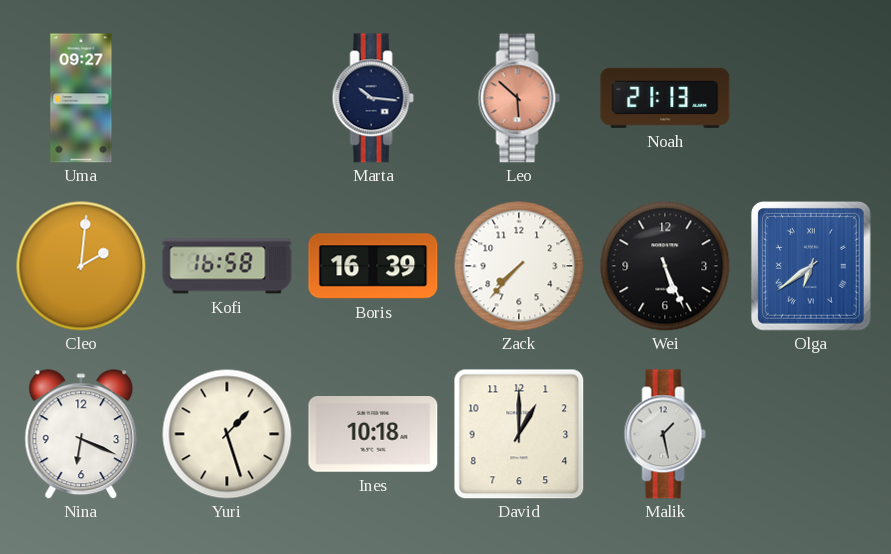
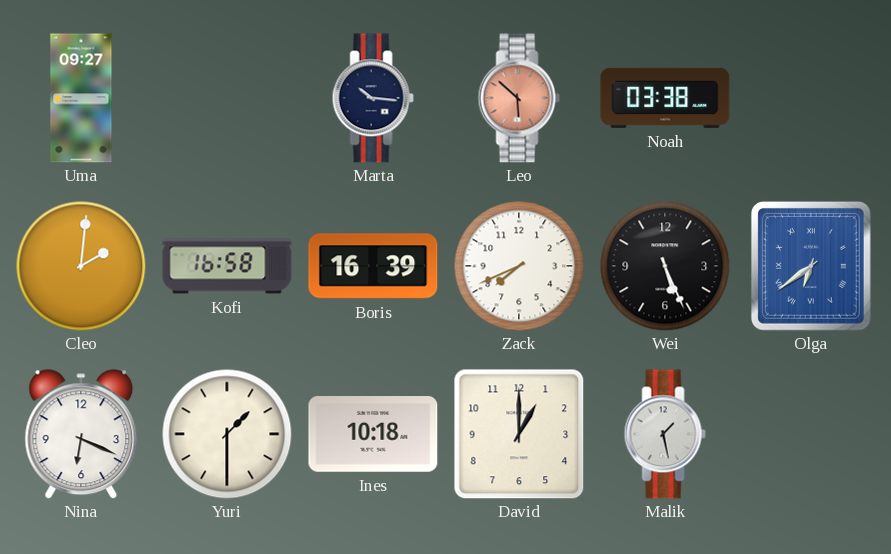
Noah: 21:13 -> 03:38 (665, 98)
Zack: 7:37 -> 7:41 (519, 266)
Yuri: 1:27 -> 1:30 (227, 434)
